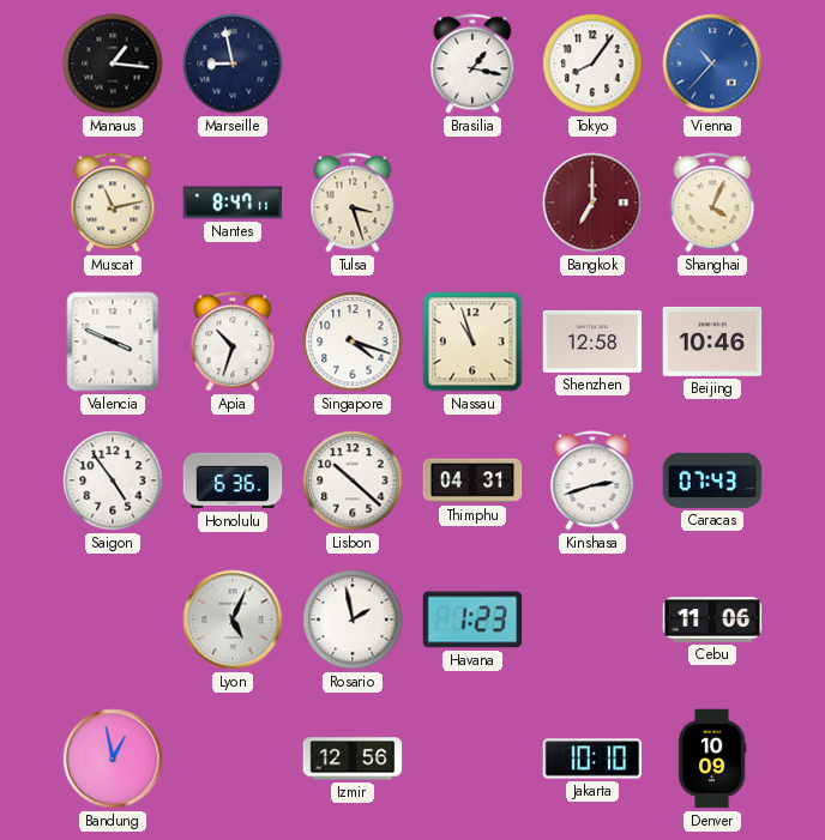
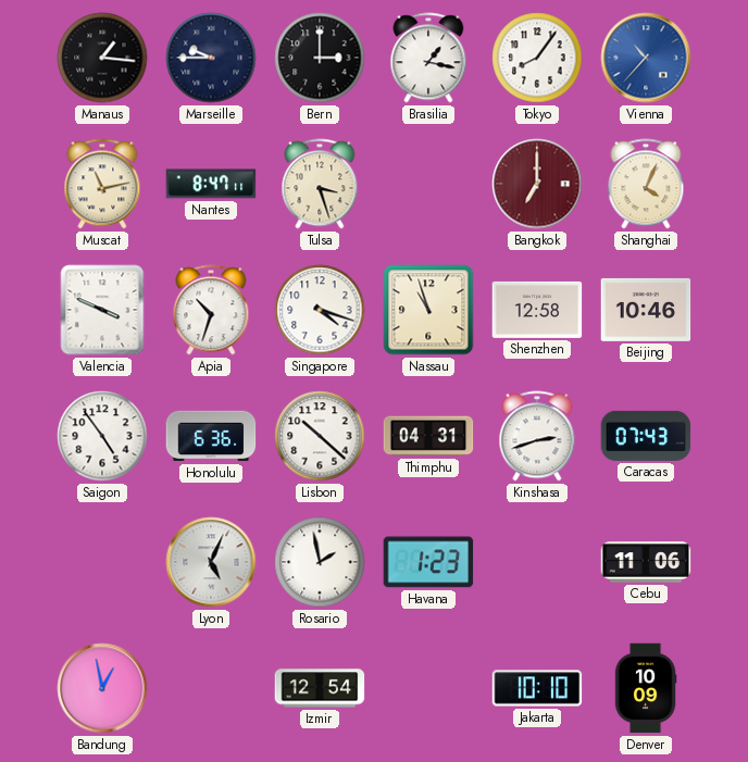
Marseille: 8:58 -> 9:45 (211, 58)
Bern: none -> 3:00 (320, 58)
Izmir: 12:56 -> 12:54 (320, 688)
